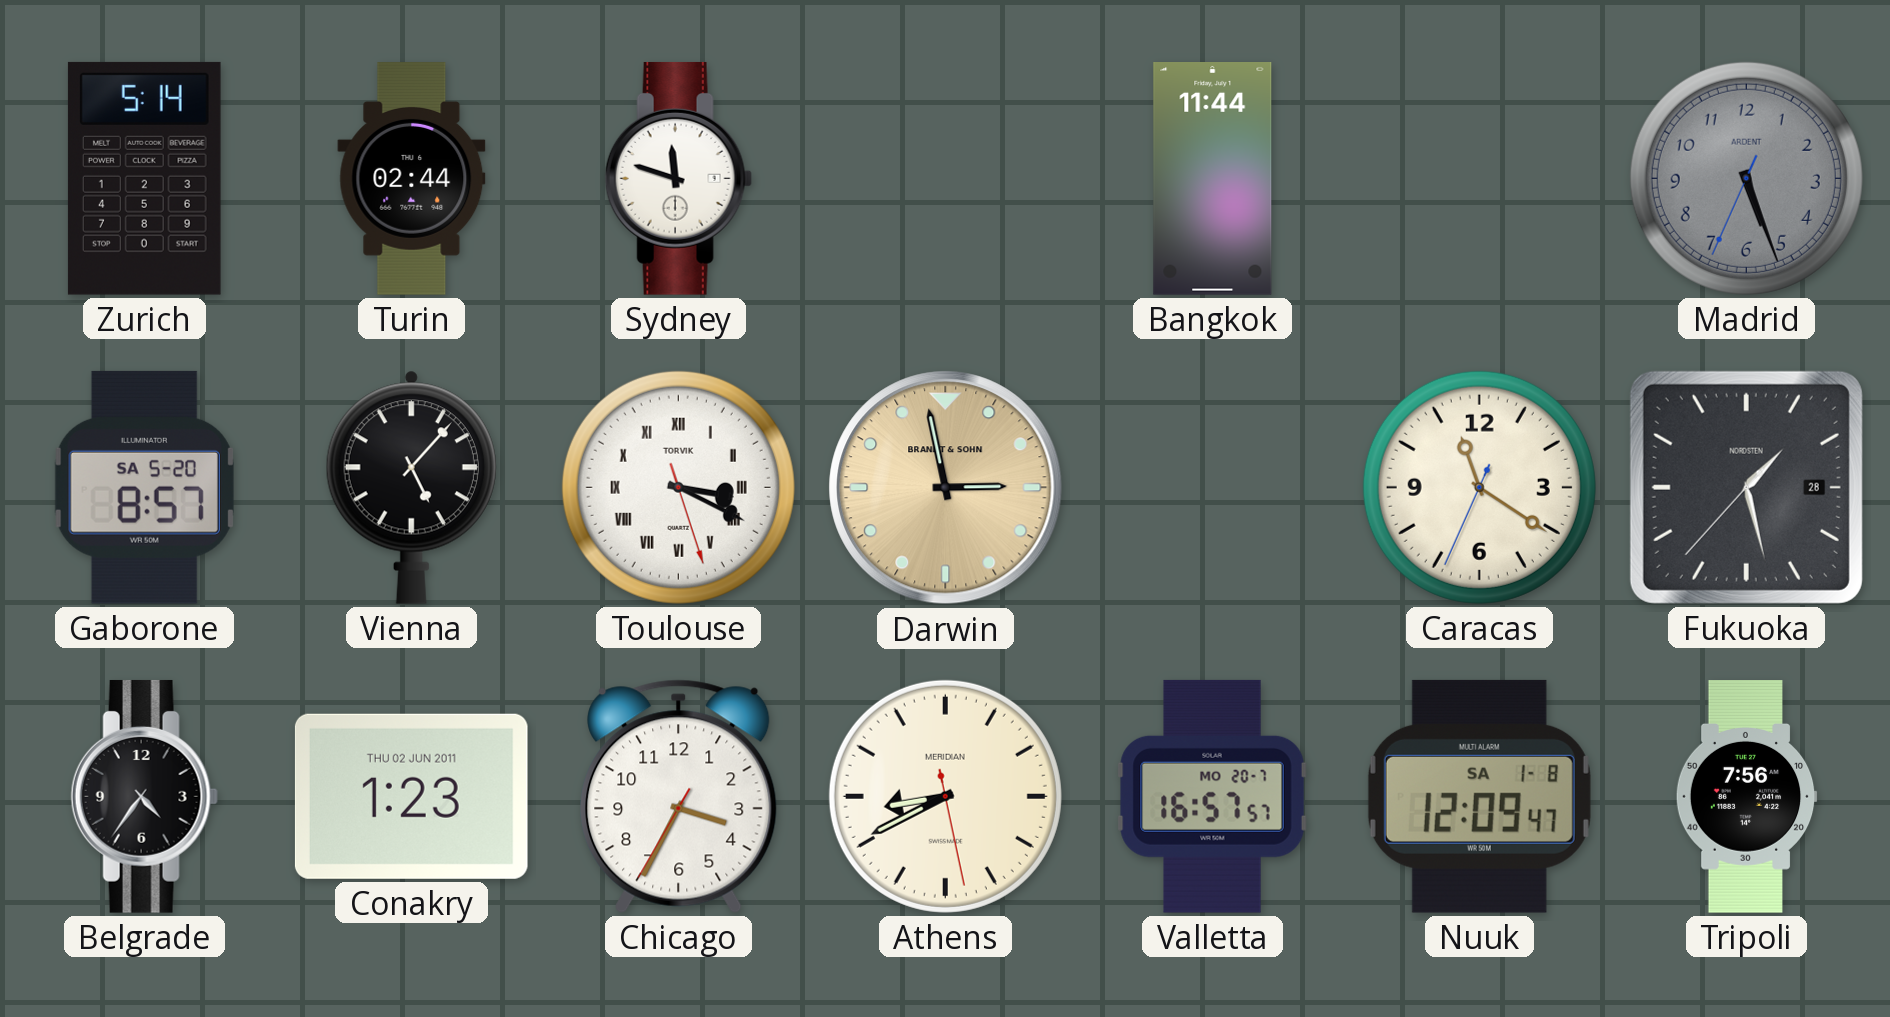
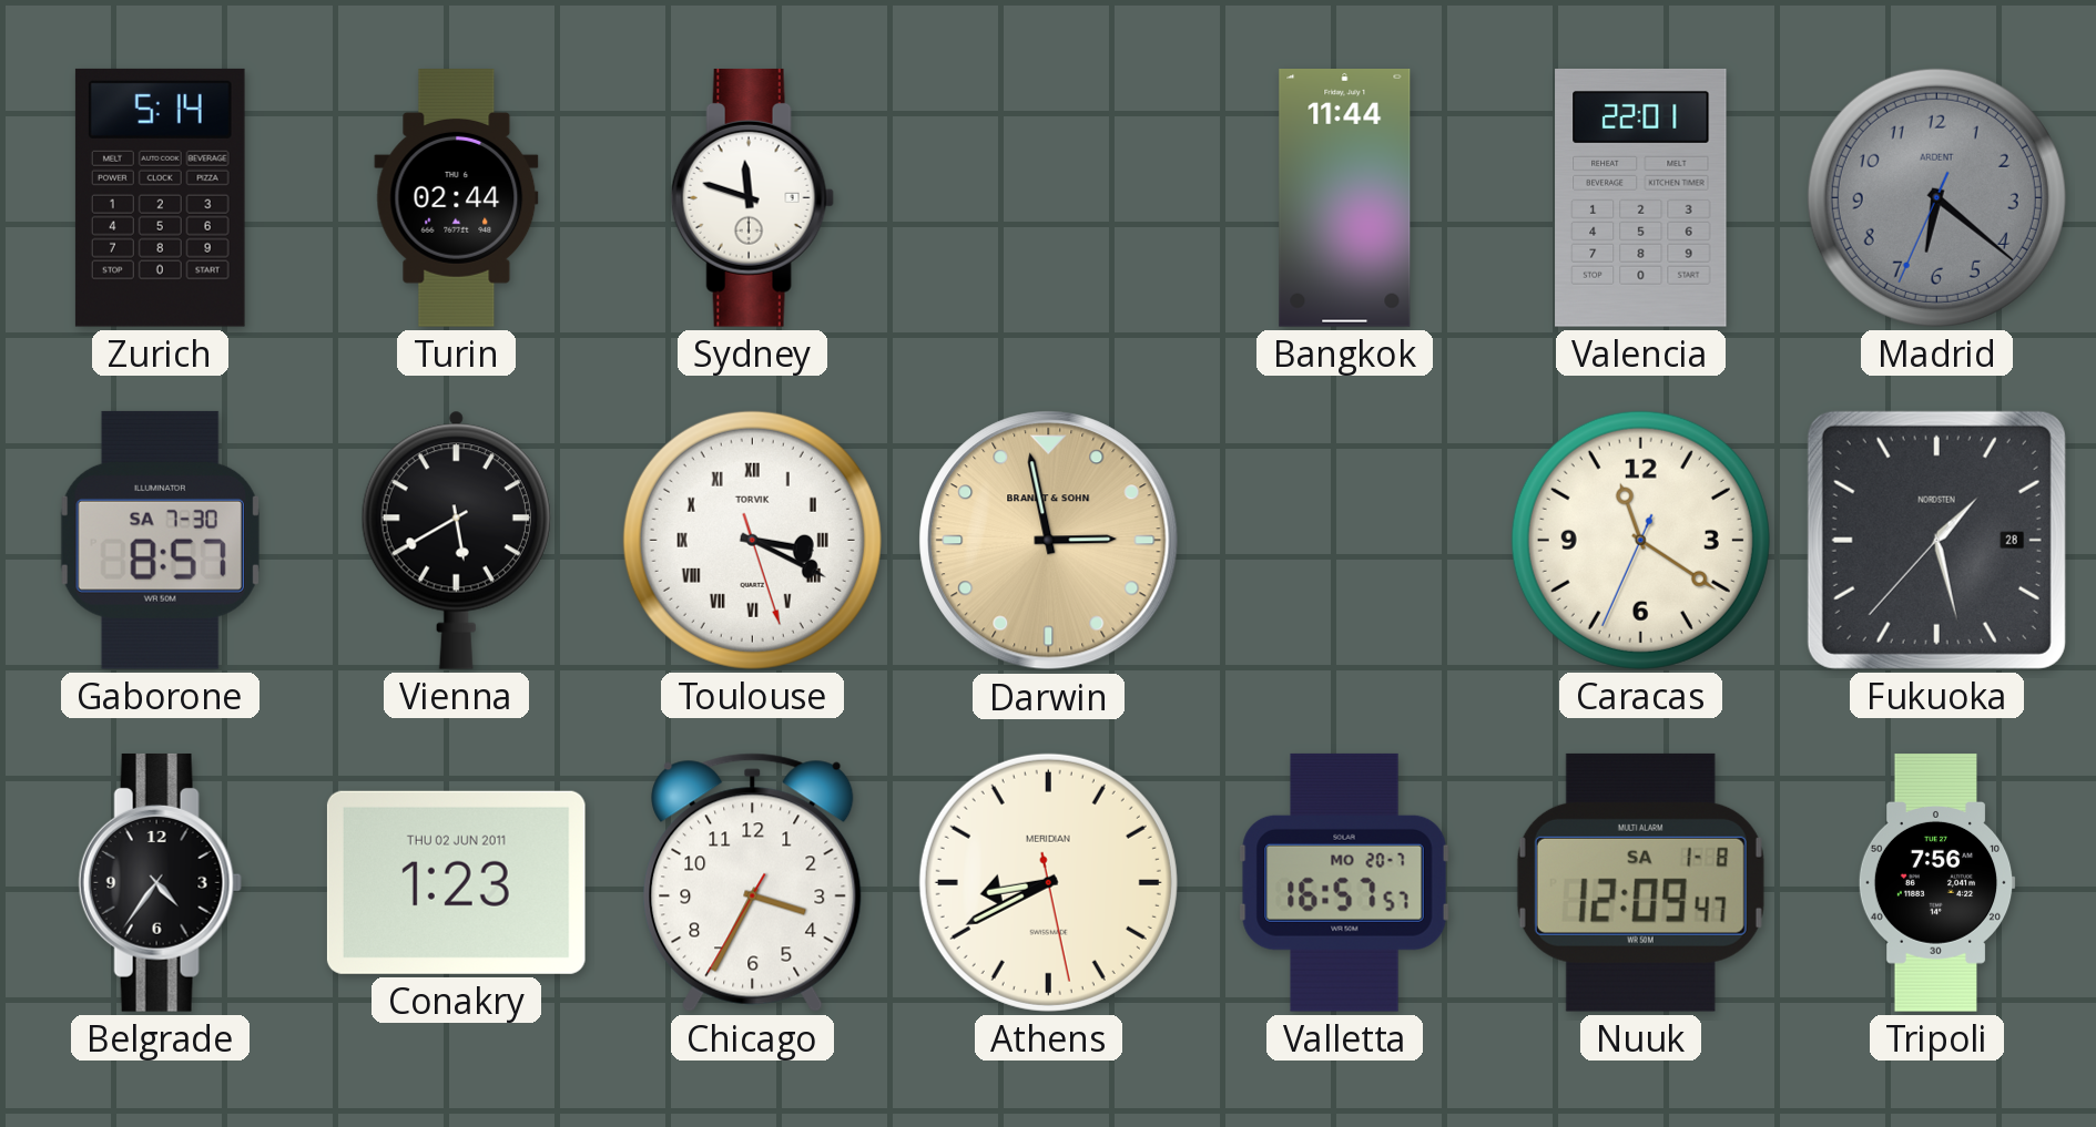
Valencia: none -> 22:01 (1641, 197)
Madrid: 5:26 -> 6:21 (1936, 197)
Gaborone date: SA 5-20 -> SA 7-30 (160, 540)
Vienna: 5:07 -> 5:40 (456, 540)
